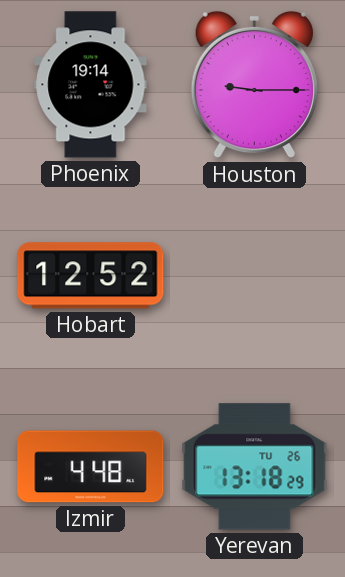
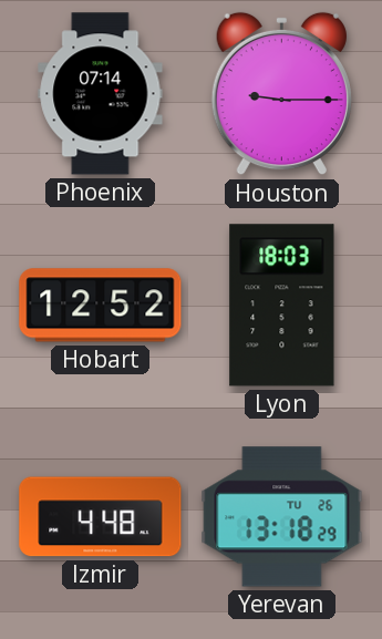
Phoenix: 19:14 -> 07:14 (101, 94)
Lyon: none -> 18:03 (282, 306)
